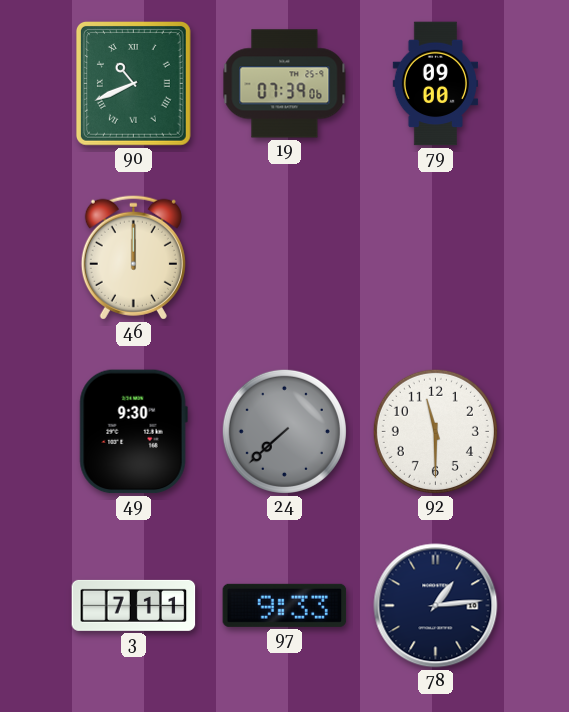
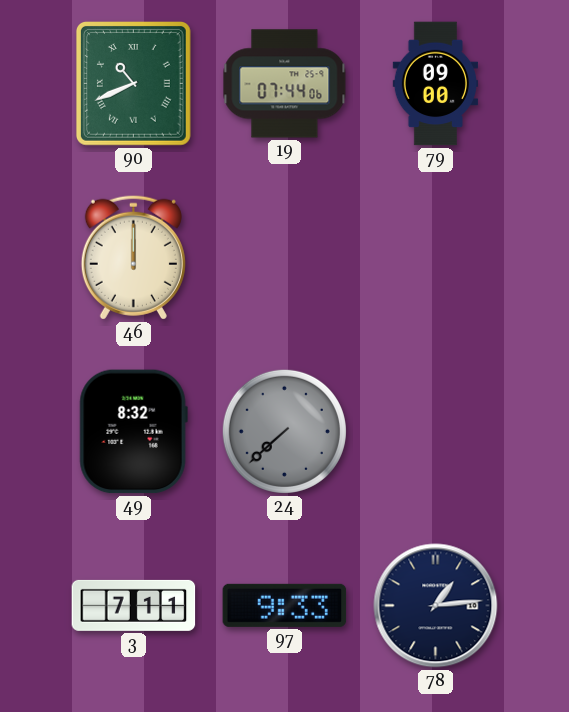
19: 07:39 -> 07:44 (285, 84)
49: 9:30 -> 8:32 (133, 432)
92: 11:30 -> none (435, 431)
